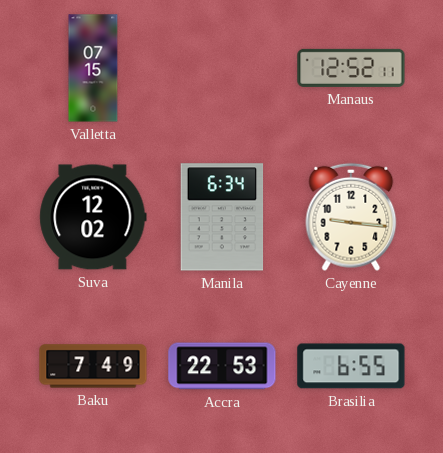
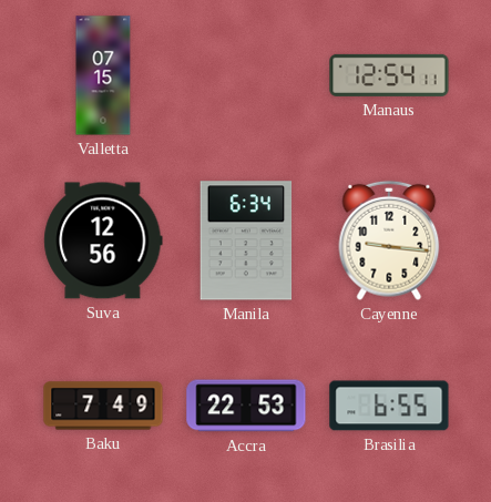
Manaus: 12:52 -> 12:54 (389, 75)
Suva: 12:02 -> 12:56 (103, 240)
